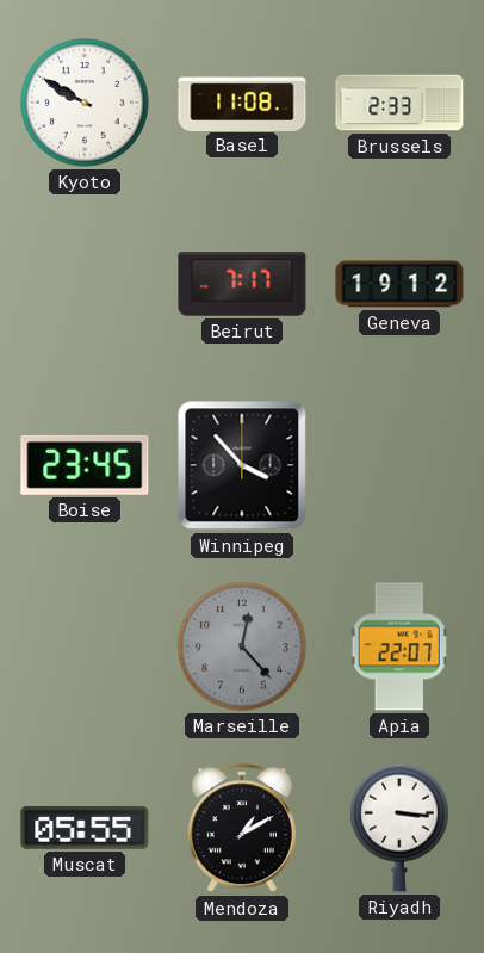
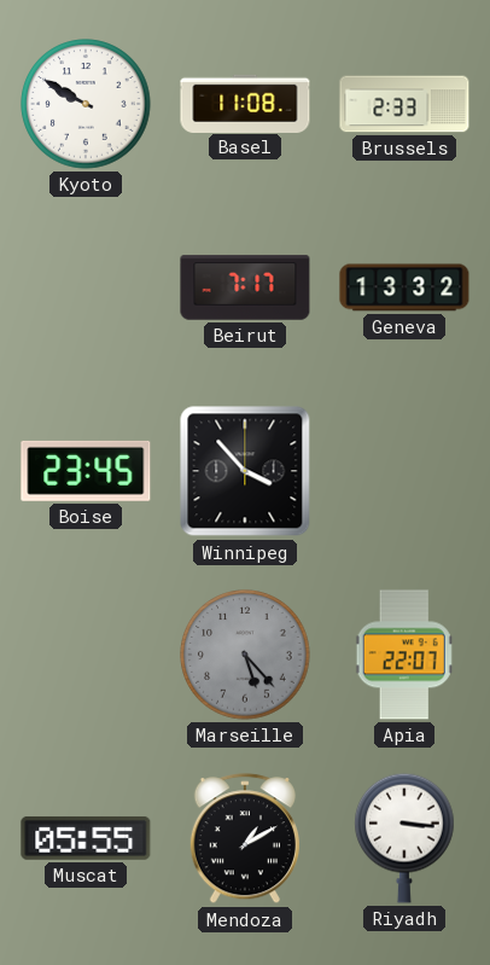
Geneva: 19:12 -> 13:32 (404, 287)
Marseille: 12:23 -> 5:23 (245, 655)
